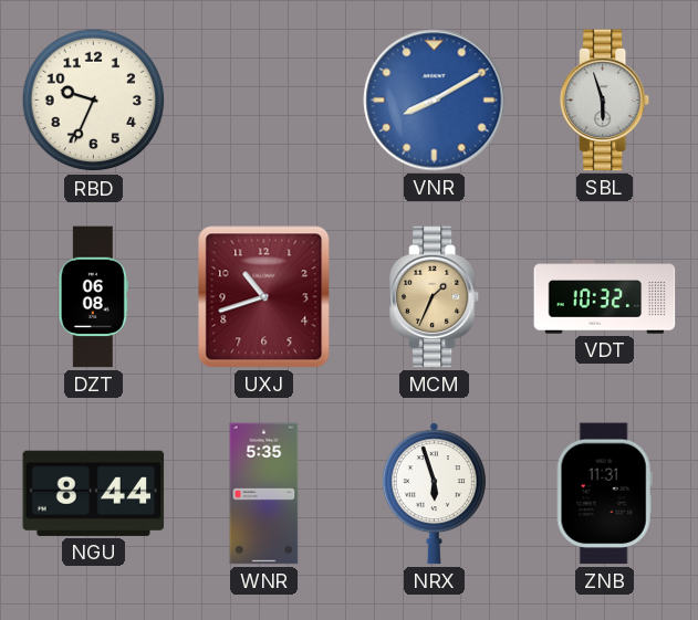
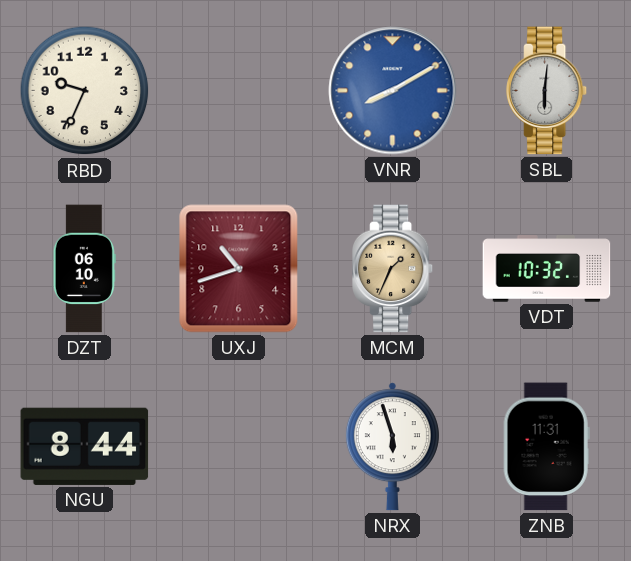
SBL: 5:57 -> 6:01 (547, 91)
DZT: 06:08 -> 06:10 (84, 269)
WNR: 5:35 -> none (264, 494)
